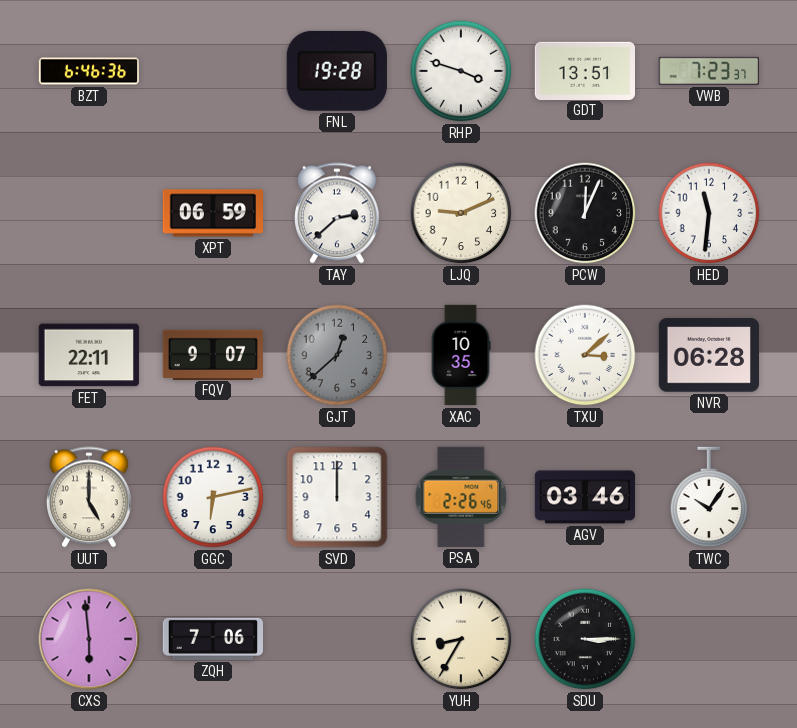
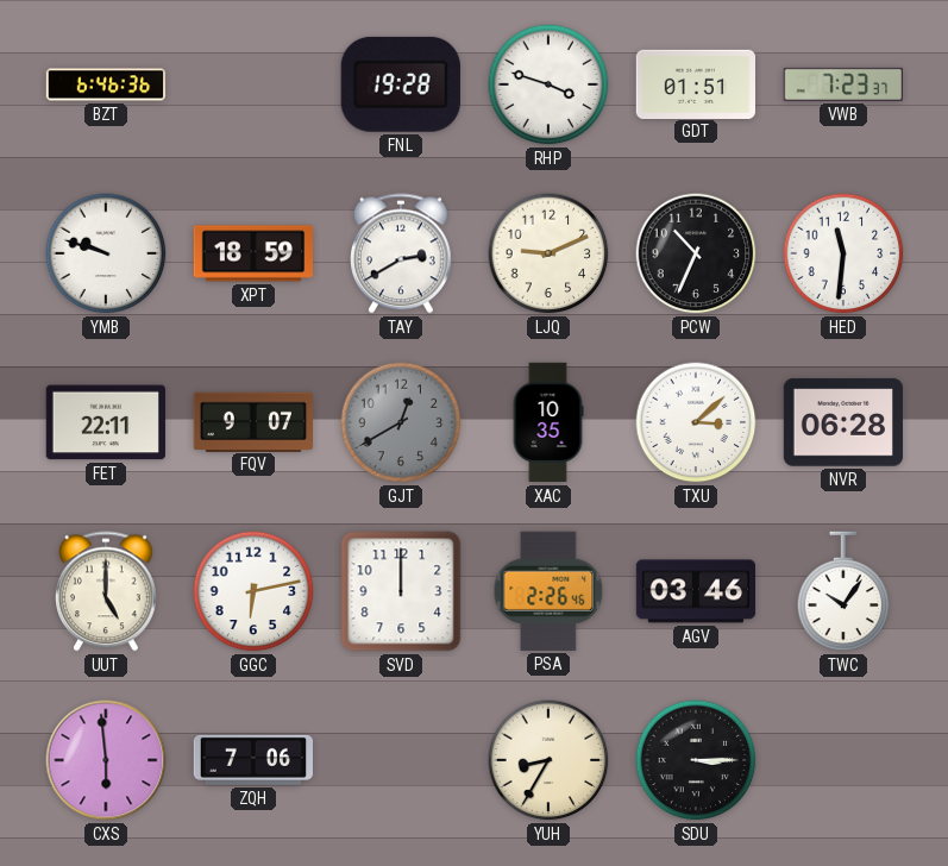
GDT: 13:51 -> 01:51 (695, 83)
YMB: none -> 9:48 (106, 253)
XPT: 06:59 -> 18:59 (252, 253)
TAY: 2:38 -> 2:40 (402, 253)
PCW: 12:04 -> 10:34 (696, 253)
GJT: 12:38 -> 12:40 (401, 422)
